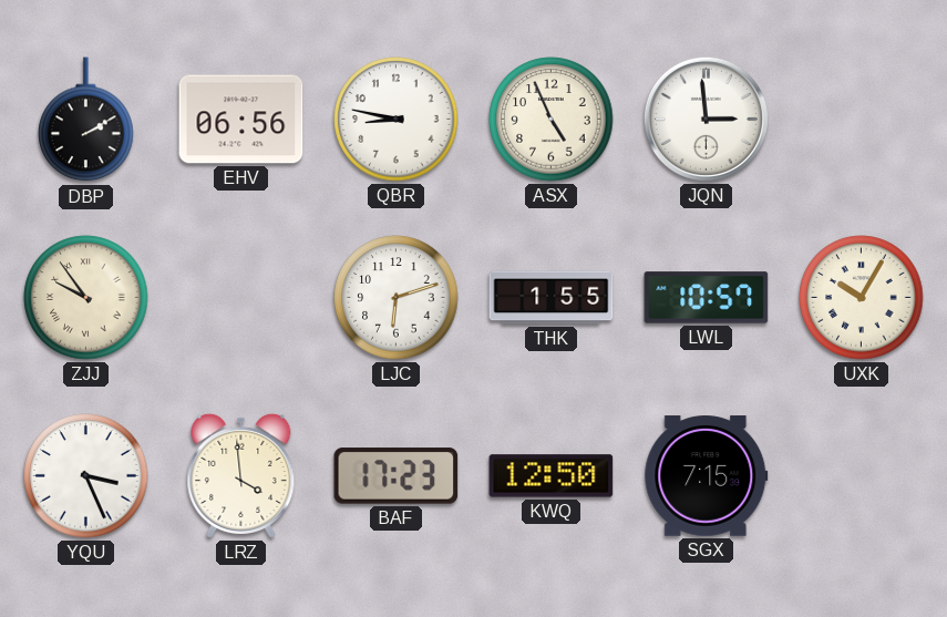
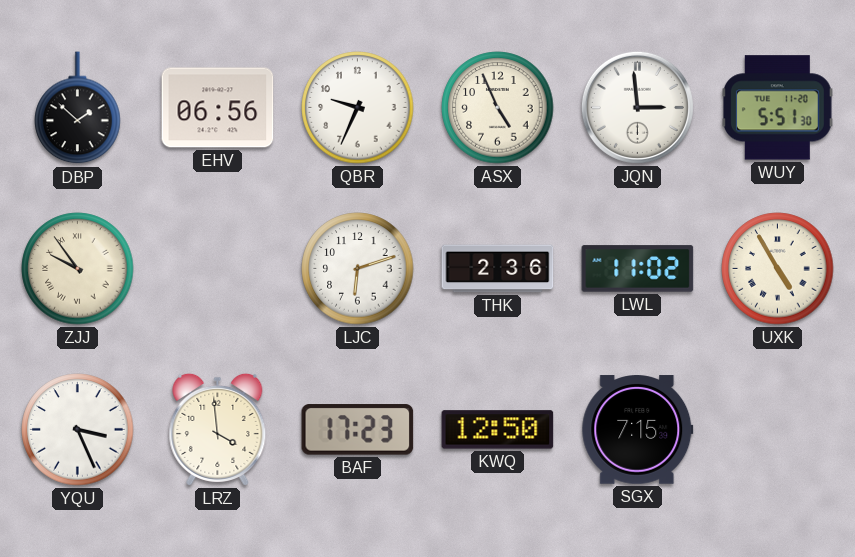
DBP: 2:10 -> 1:52 (78, 108)
QBR: 8:47 -> 9:34 (358, 108)
WUY: none -> 5:51 (777, 108)
THK: 1:55 -> 2:36 (498, 269)
LWL: 10:57 -> 11:02 (638, 269)
UXK: 10:05 -> 4:55 (778, 269)
